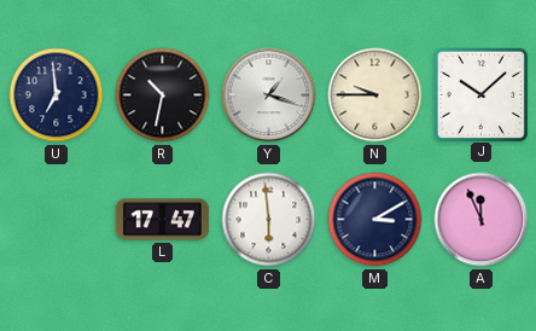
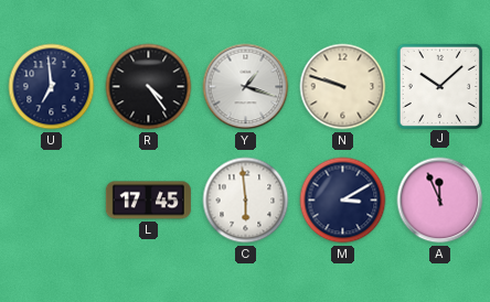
R: 10:32 -> 4:24 (149, 87)
N: 9:45 -> 9:48 (343, 87)
L: 17:47 -> 17:45 (148, 201)
